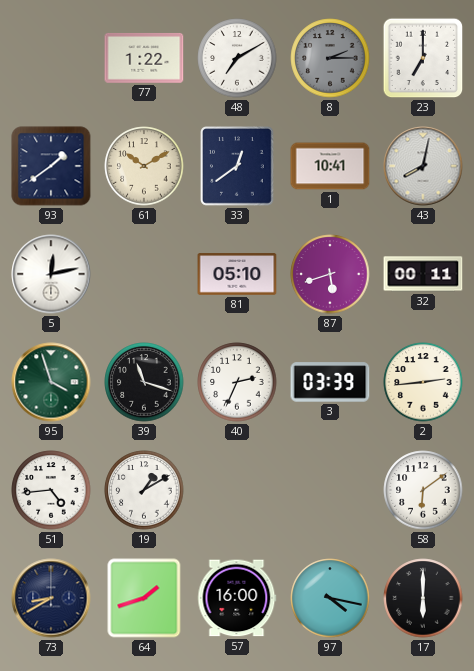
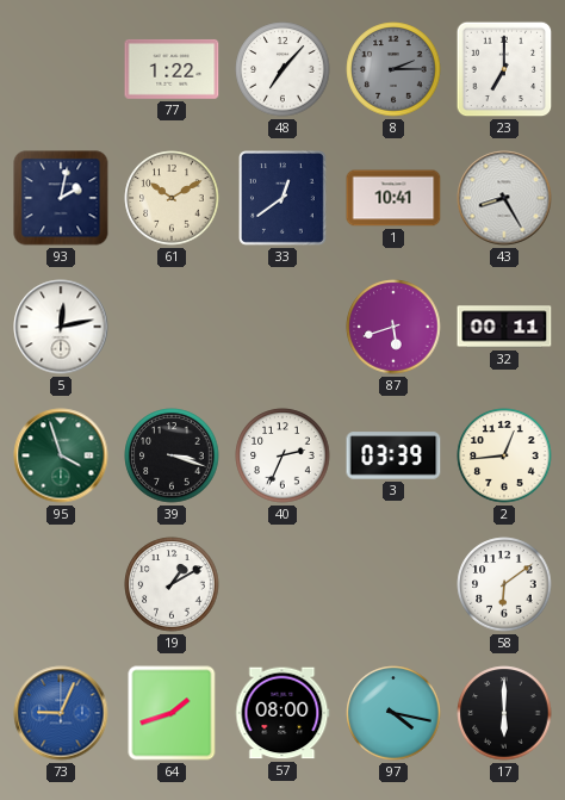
48: 7:10 -> 7:07 (282, 69)
93: 1:39 -> 2:02 (61, 198)
43: 8:02 -> 8:25 (504, 198)
81: 05:10 -> none (237, 274)
39: 11:18 -> 3:18 (172, 455)
2: 2:44 -> 12:44 (504, 455)
51: 4:44 -> none (51, 490)
73: 8:40 -> 9:04 (61, 713)
73 dial: navy -> blue (61, 713)
57: 16:00 -> 08:00 (282, 713)
